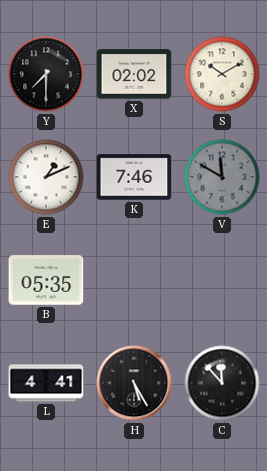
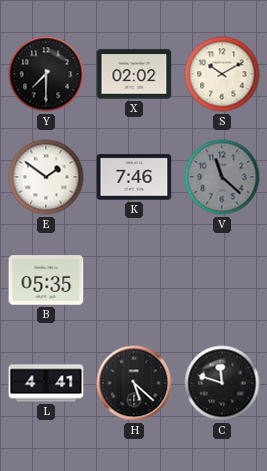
E: 1:11 -> 1:51 (46, 177)
V: 11:50 -> 11:22 (222, 177)
H: 5:25 -> 5:22 (134, 383)
C: 11:53 -> 11:48 (222, 383)
